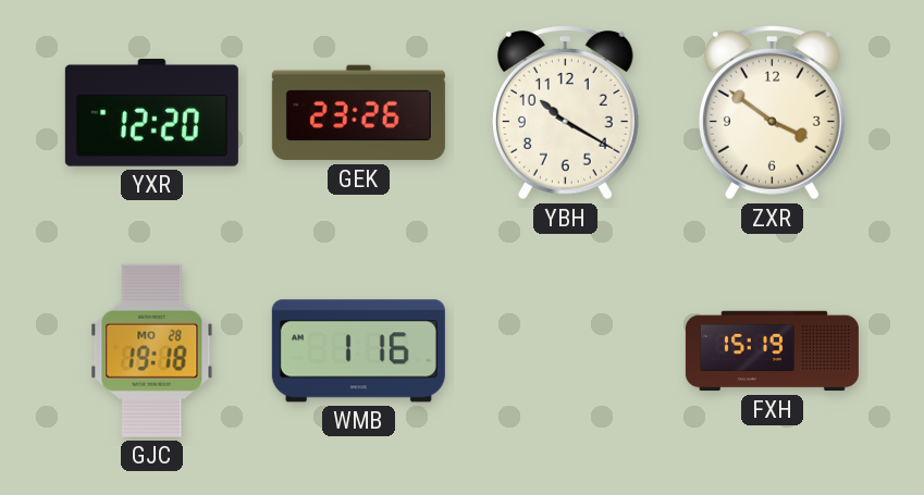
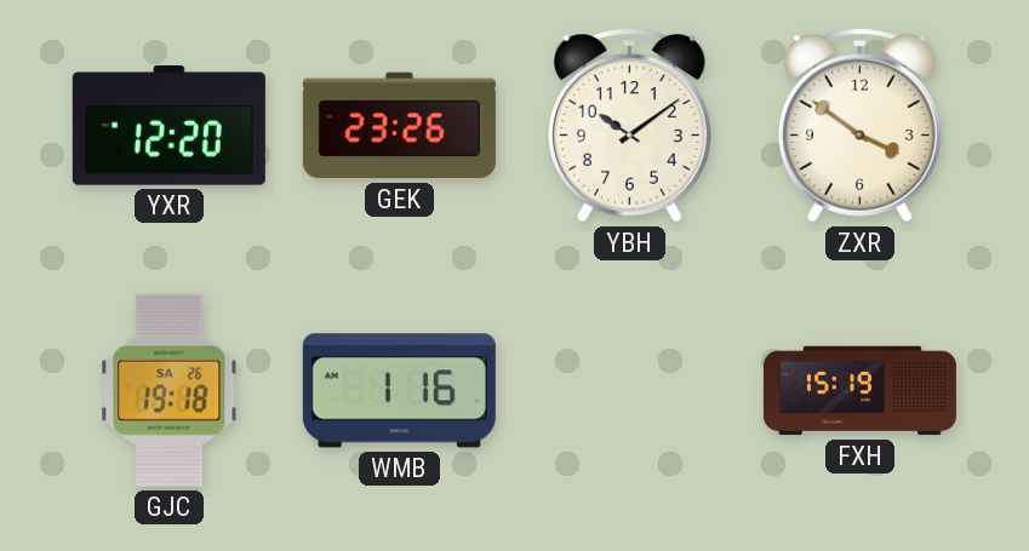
YBH: 10:20 -> 10:09 (629, 126)
GJC date: MO 28 -> SA 26 (170, 390)
